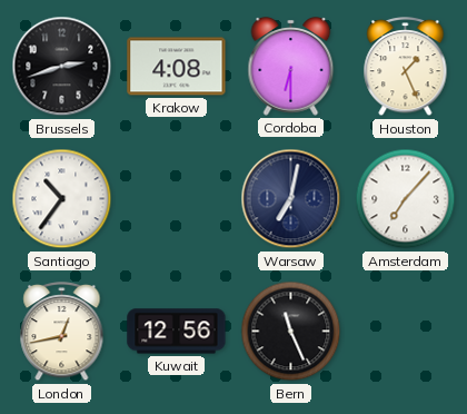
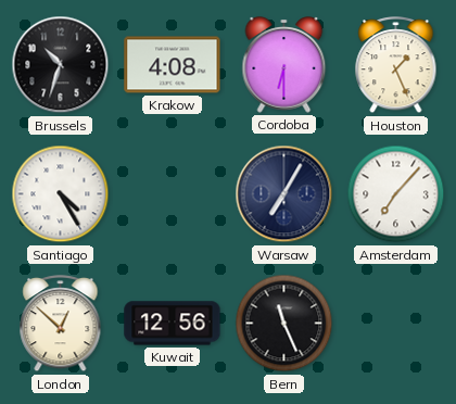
Brussels: 2:42 -> 10:33 (61, 65)
Santiago: 10:36 -> 4:25 (61, 194)
Warsaw: 7:02 -> 7:05 (284, 194)
London: 12:43 -> 12:52 (61, 324)
